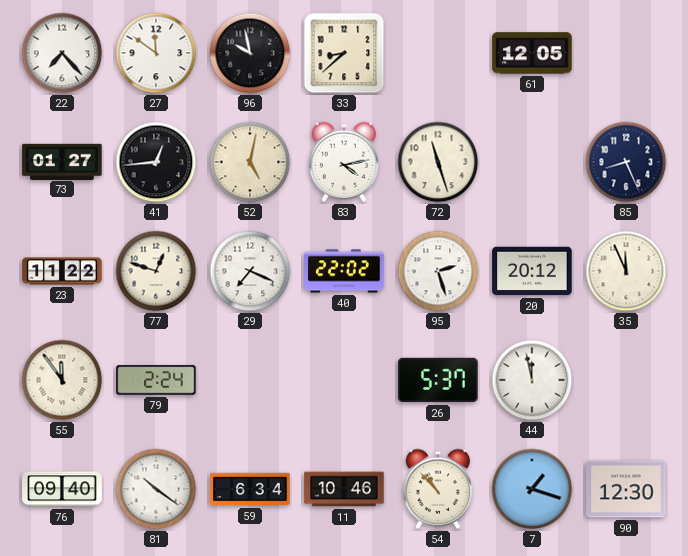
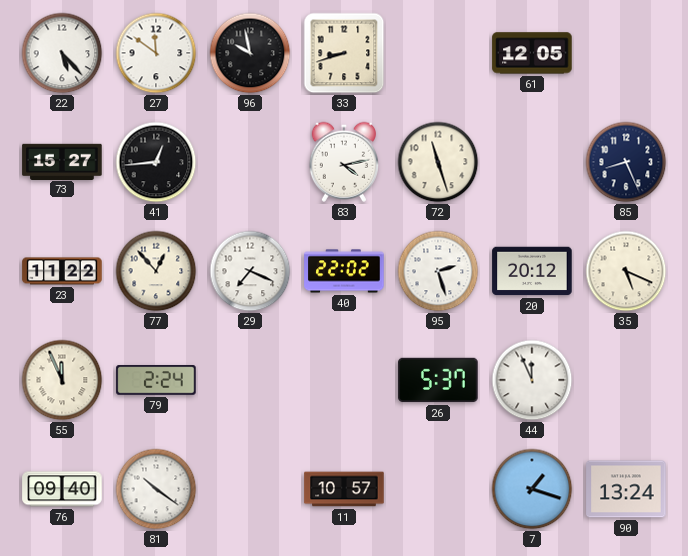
22: 7:23 -> 5:23 (62, 53)
33: 8:38 -> 8:42 (344, 53)
73: 01:27 -> 15:27 (62, 161)
52: 5:02 -> none (250, 162)
77: 12:48 -> 12:53 (156, 271)
35: 11:56 -> 5:19 (626, 271)
55: 11:54 -> 11:56 (62, 380)
44: 11:58 -> 11:56 (532, 380)
59: 6:34 -> none (250, 489)
11: 10:46 -> 10:57 (344, 489)
54: 10:53 -> none (437, 489)
90: 12:30 -> 13:24 (626, 489)
